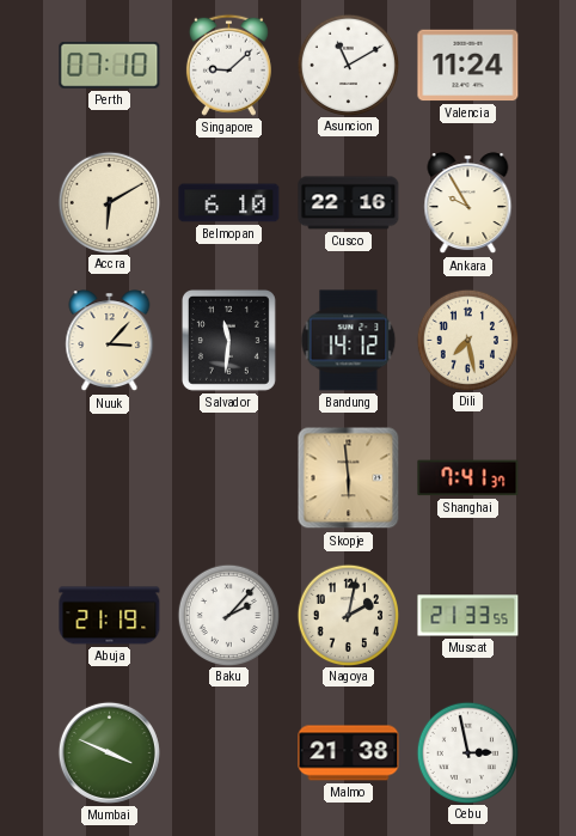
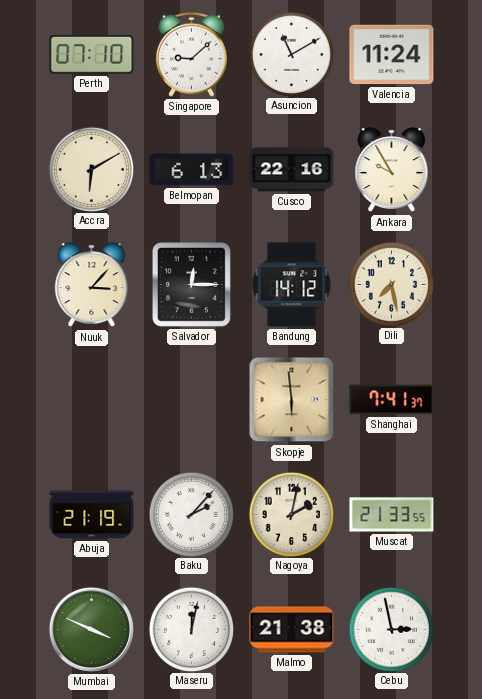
Belmopan: 6:10 -> 6:13 (192, 170)
Salvador: 11:31 -> 12:15 (191, 284)
Maseru: none -> 12:02 (191, 629)
